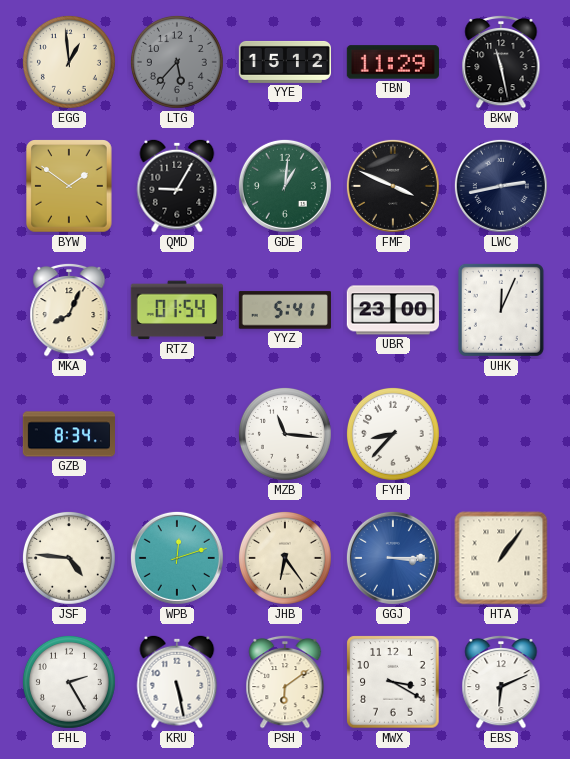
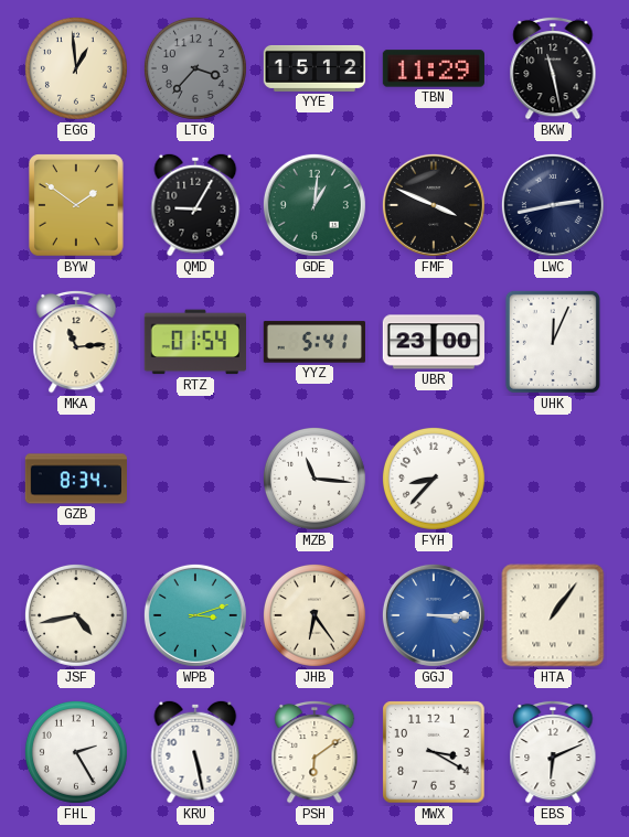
LTG: 5:37 -> 3:37 (195, 68)
MKA: 8:04 -> 11:14 (76, 342)
JSF: 4:46 -> 4:43 (76, 615)
WPB: 12:12 -> 3:12 (195, 615)
